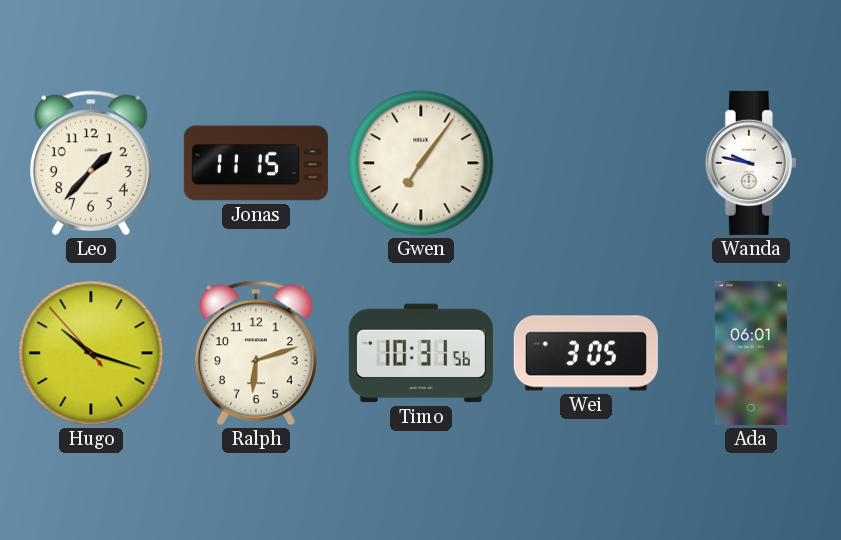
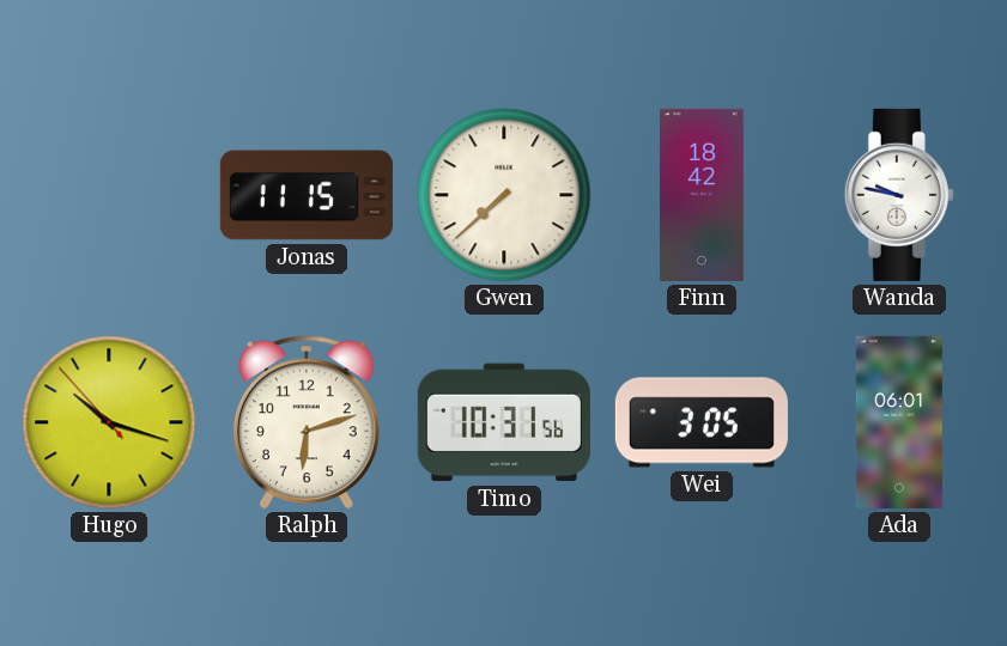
Leo: 1:37 -> none (91, 163)
Gwen: 7:06 -> 7:38 (504, 195)
Finn: none -> 18:42 (702, 195)
